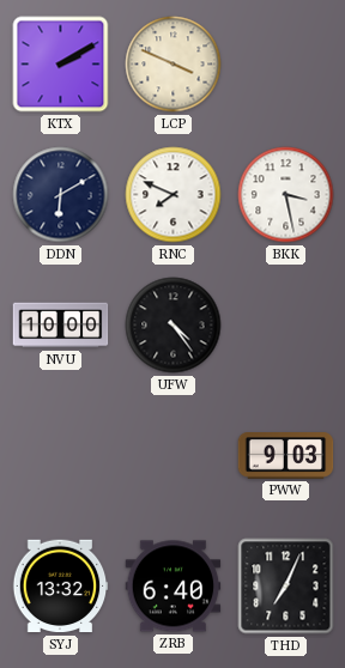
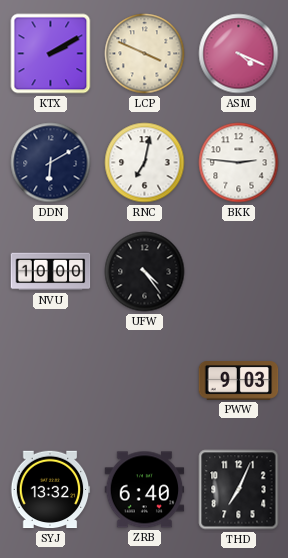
ASM: none -> 4:19 (239, 54)
RNC: 7:49 -> 7:02 (145, 163)
BKK: 3:28 -> 2:46 (239, 163)
